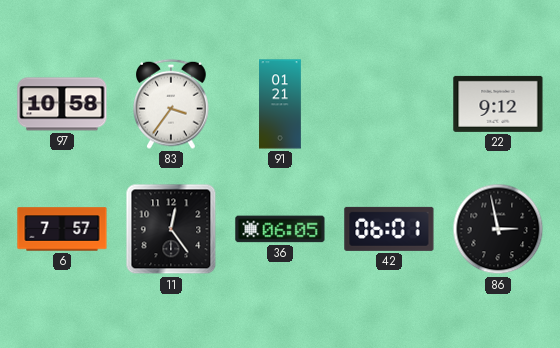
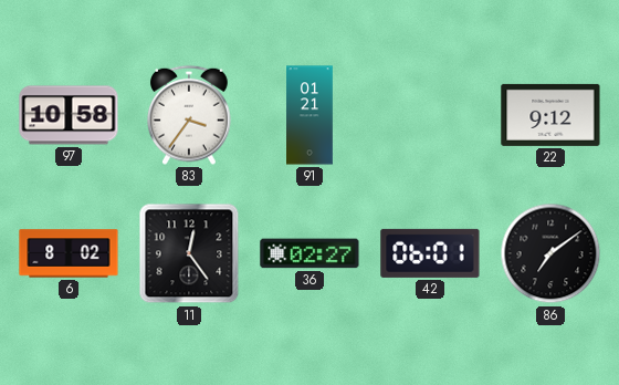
6: 7:57 -> 8:02 (69, 253)
36: 06:05 -> 02:27 (309, 253)
86: 2:58 -> 7:09 (550, 253)
